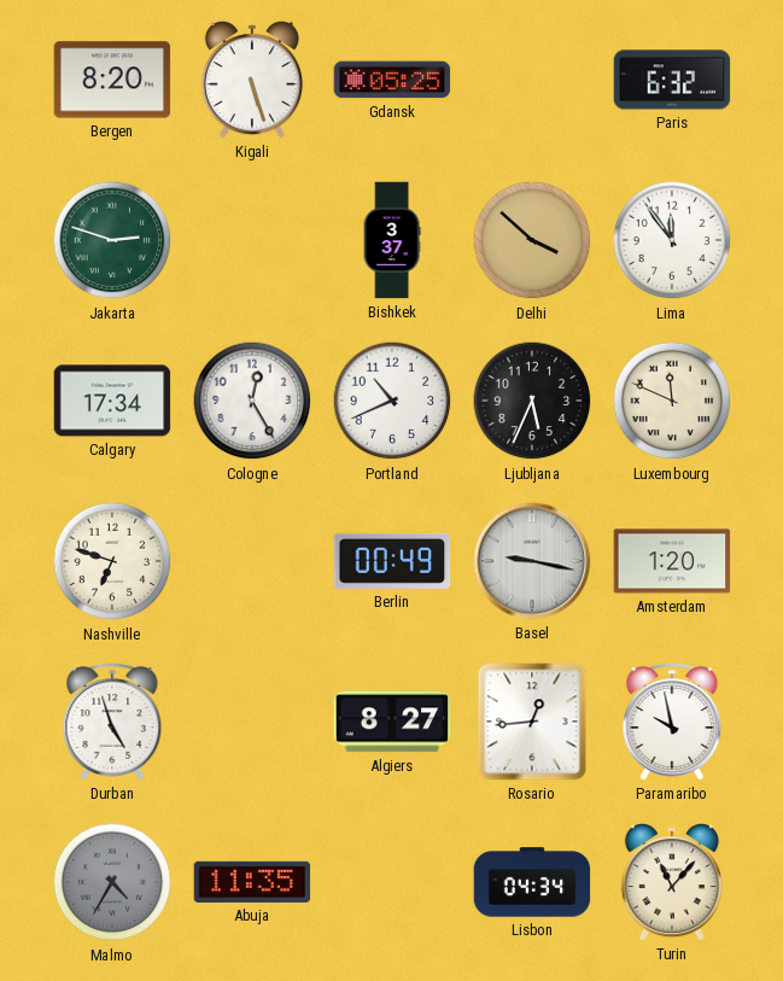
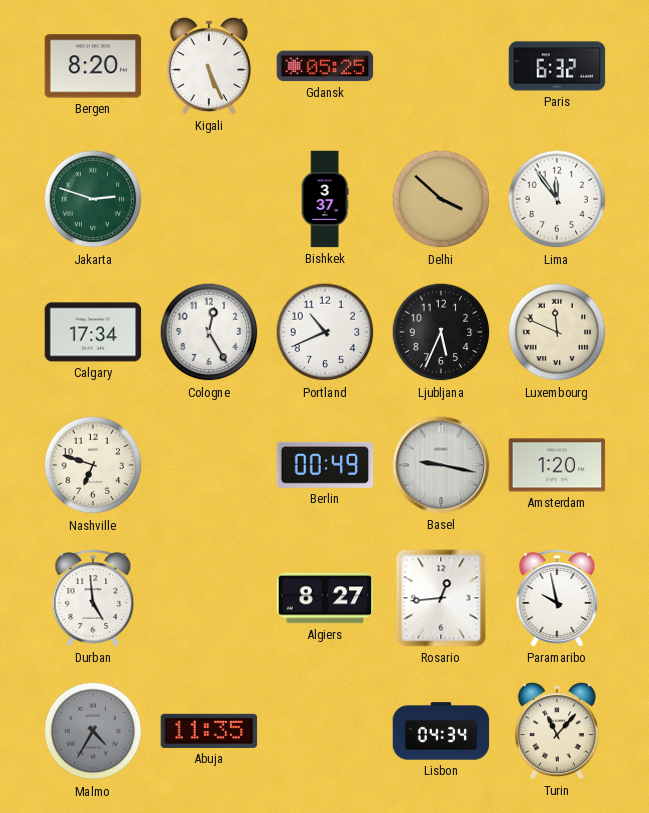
Kigali: 5:27 -> 5:26 (209, 66)
Durban: 4:57 -> 4:59 (93, 598)
